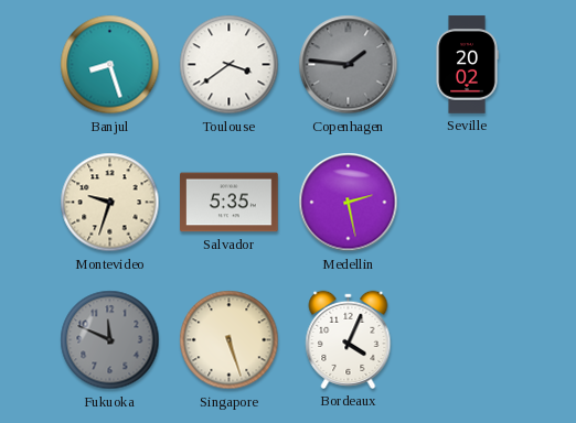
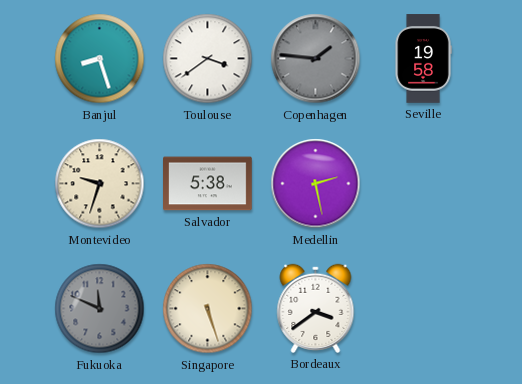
Seville: 20:02 -> 19:58 (423, 59)
Salvador: 5:35 -> 5:38 (208, 184)
Bordeaux: 4:04 -> 3:39 (316, 308)
